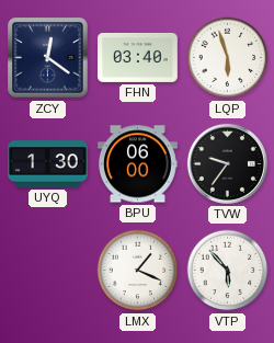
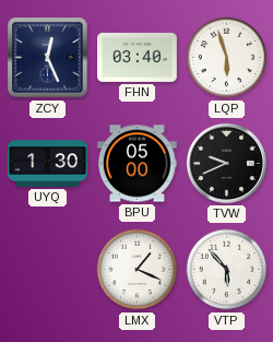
ZCY: 12:21 -> 12:26 (48, 58)
BPU: 06:00 -> 05:00 (138, 164)
TVW: 9:36 -> 9:41 (226, 163)
